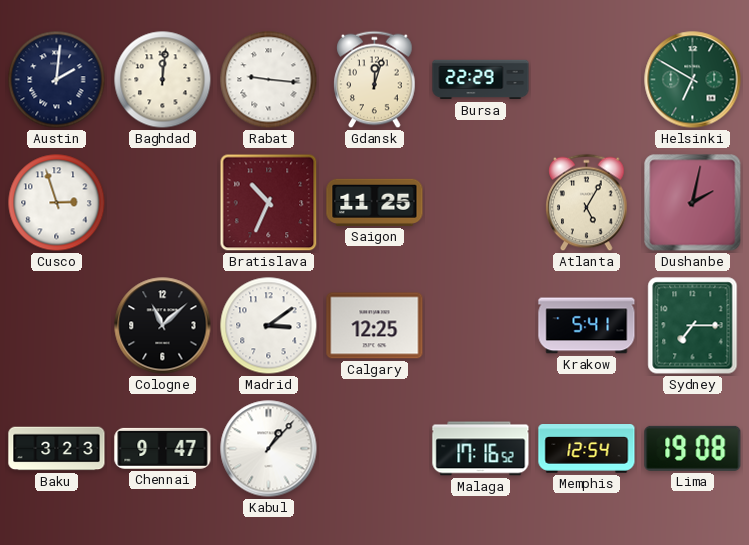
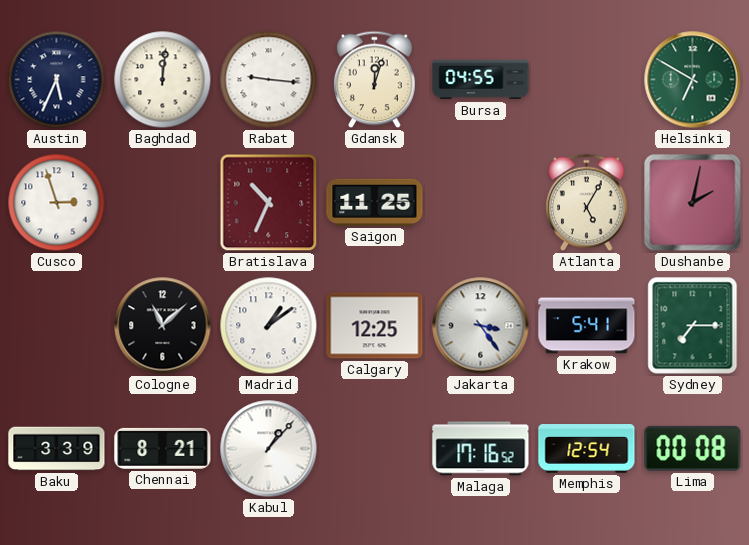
Austin: 2:01 -> 5:34 (57, 80)
Bursa: 22:29 -> 04:55 (481, 80)
Madrid: 3:09 -> 1:09 (269, 326)
Jakarta: none -> 3:24 (481, 326)
Baku: 3:23 -> 3:39 (57, 449)
Chennai: 9:47 -> 8:21 (163, 448)
Lima: 19:08 -> 00:08 (693, 448)
